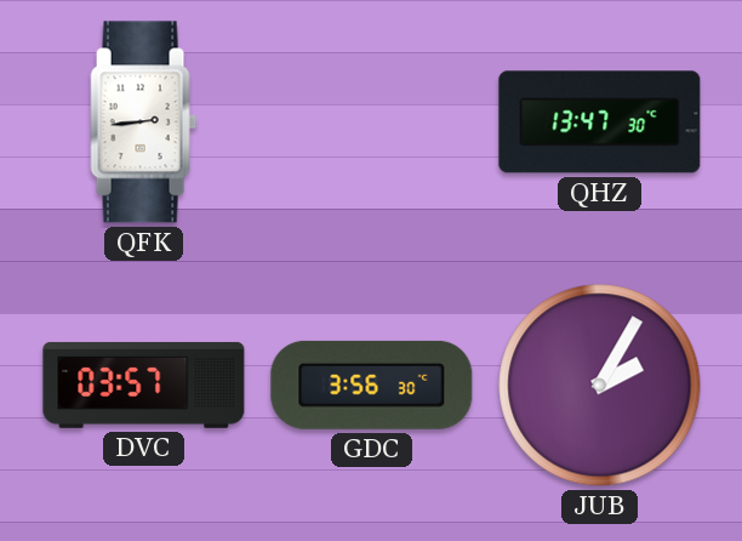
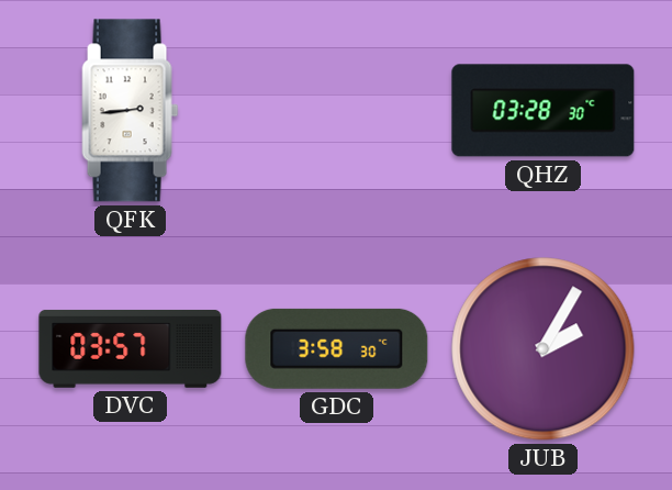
QHZ: 13:47 -> 03:28 (544, 111)
GDC: 3:56 -> 3:58 (337, 348)
